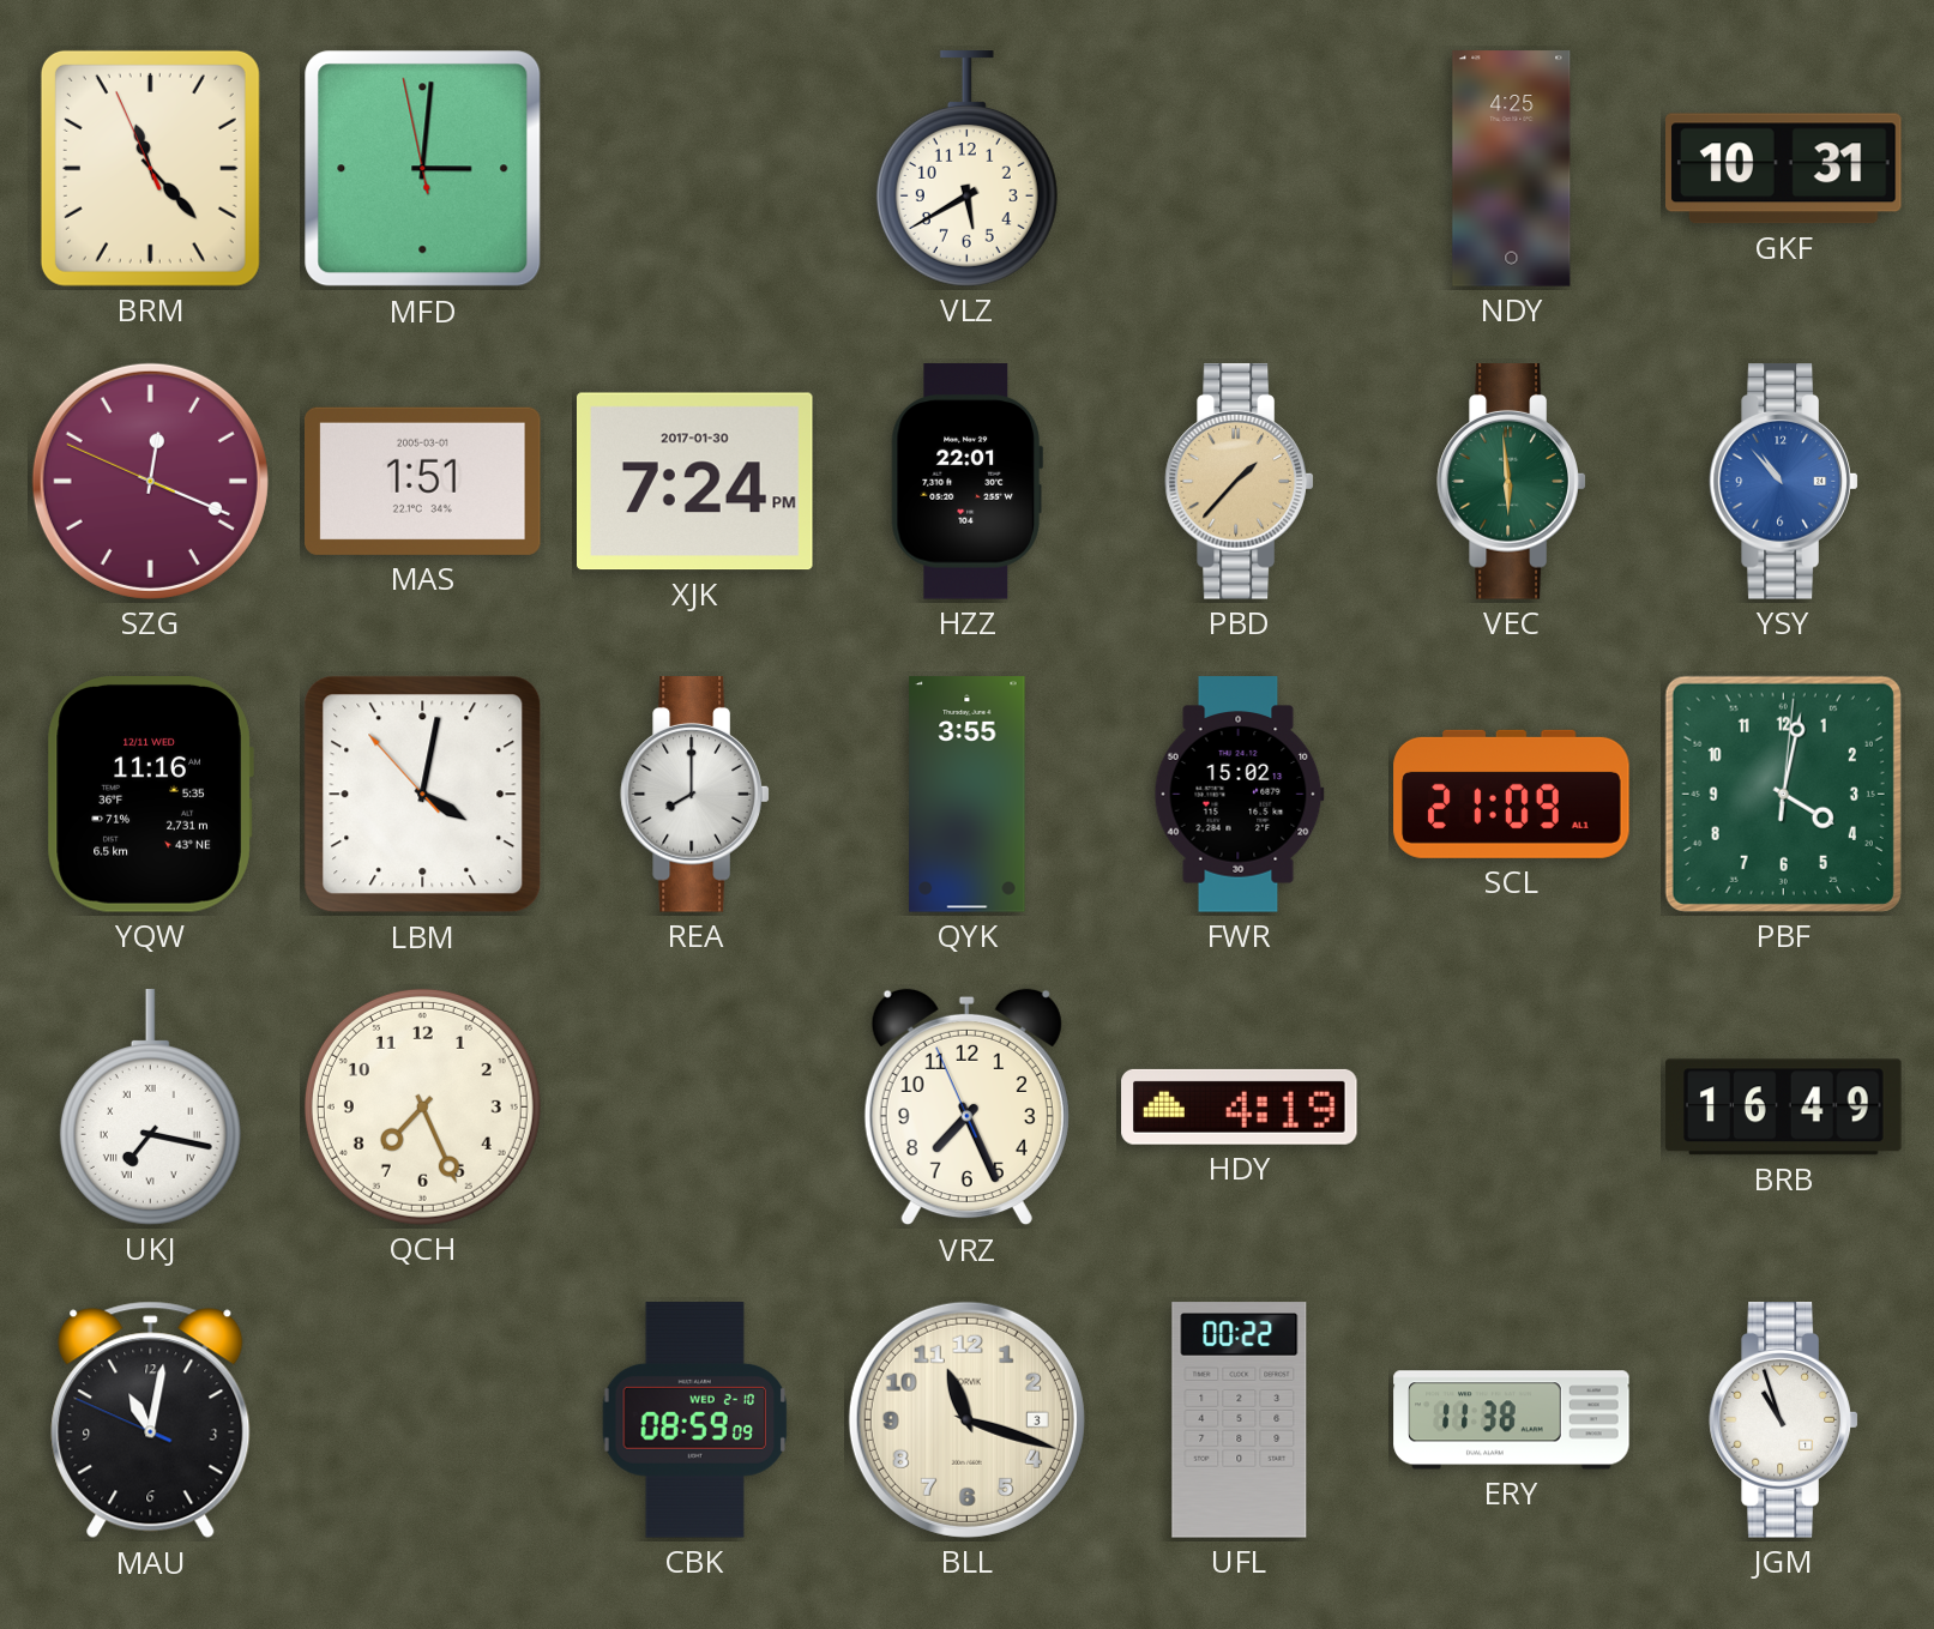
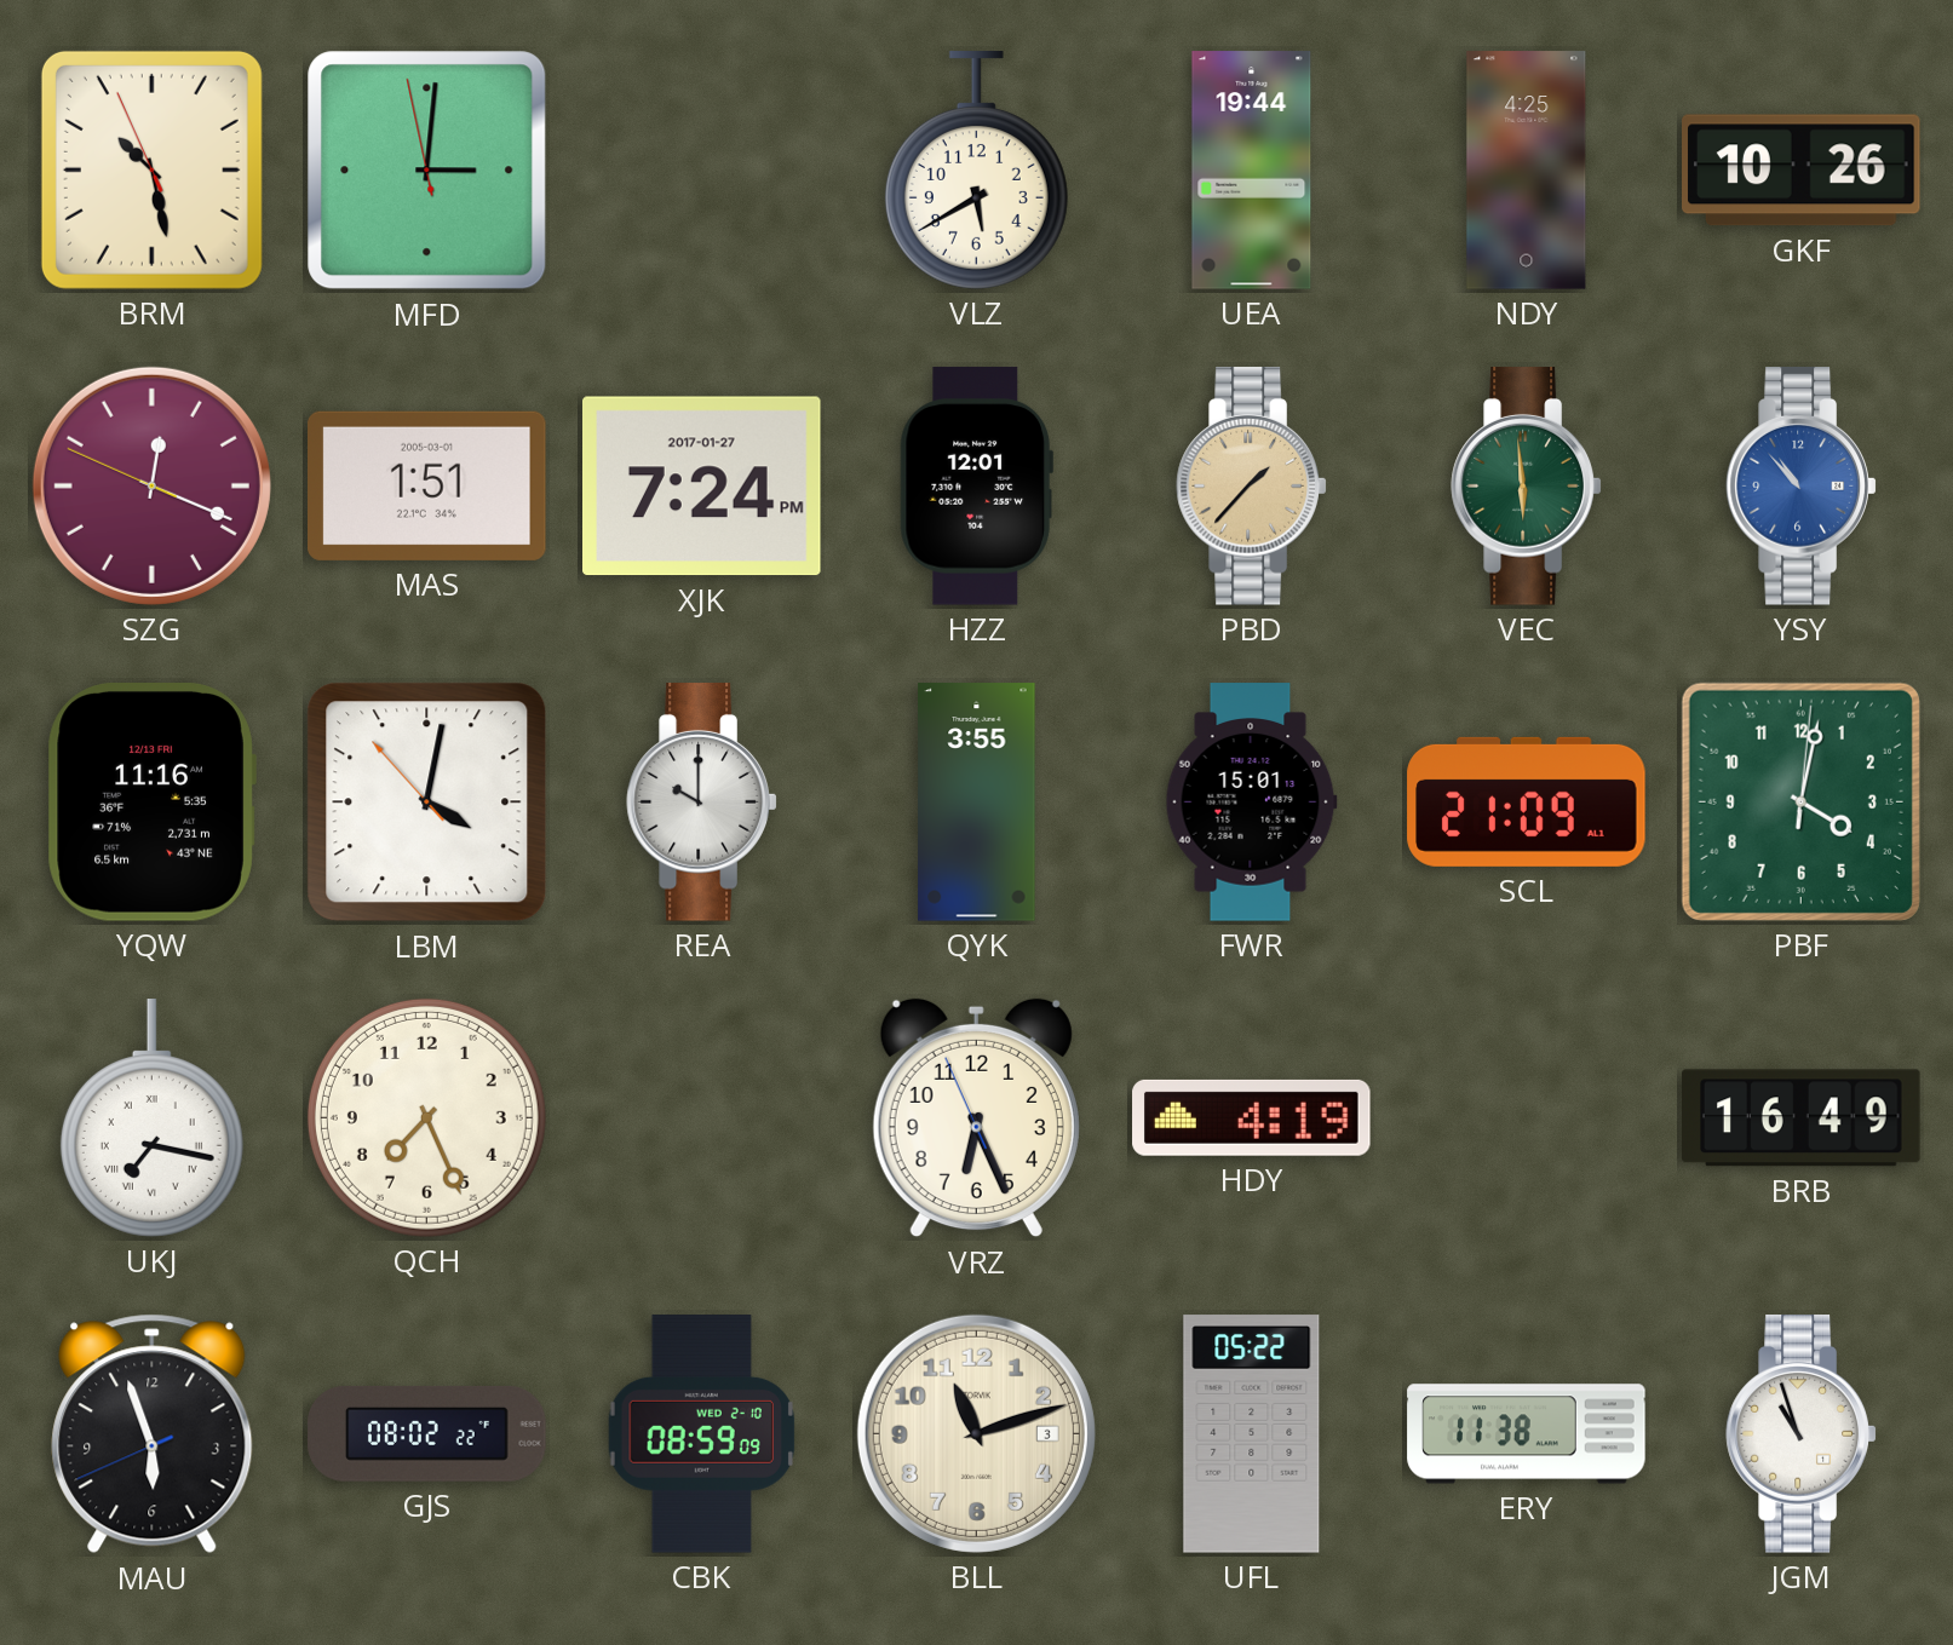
BRM: 11:22 -> 10:27 (151, 169)
UEA: none -> 19:44 (1252, 171)
GKF: 10:31 -> 10:26 (1802, 171)
XJK date: 2017-01-30 -> 2017-01-27 (702, 487)
HZZ: 22:01 -> 12:01 (976, 487)
YQW date: 12/11 WED -> 12/13 FRI (151, 803)
REA: 8:00 -> 10:00 (702, 803)
FWR: 15:02 -> 15:01 (1251, 803)
VRZ: 7:25 -> 6:25 (976, 1118)
MAU: 11:01 -> 5:56 (153, 1434)
GJS: none -> 08:02 (427, 1433)
BLL: 11:18 -> 11:12 (976, 1433)
UFL: 00:22 -> 05:22 (1252, 1434)
